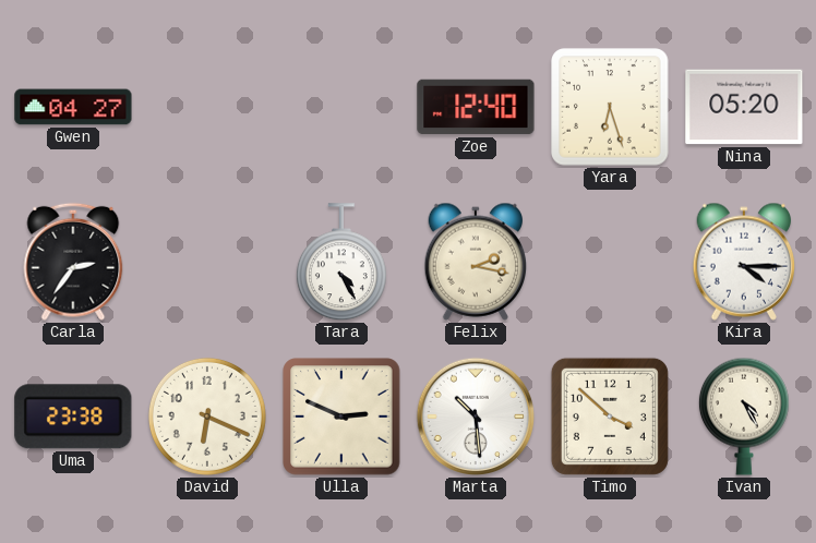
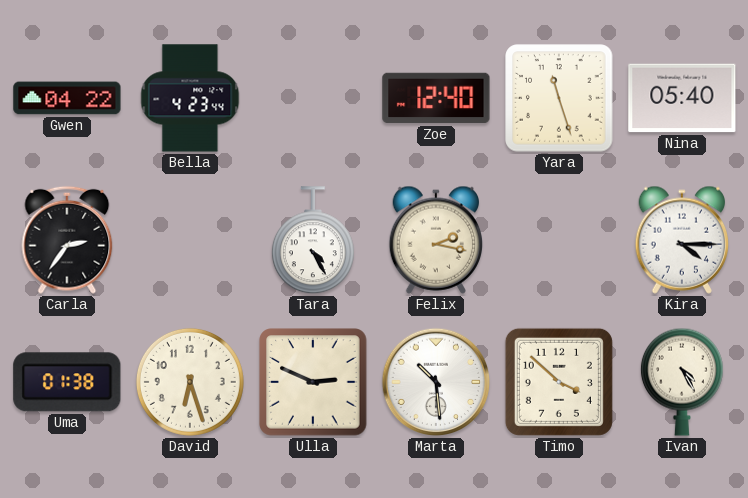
Gwen: 04:27 -> 04:22 (67, 98)
Bella: none -> 4:23 (190, 98)
Yara: 6:27 -> 11:27 (559, 98)
Nina: 05:20 -> 05:40 (682, 98)
Uma: 23:38 -> 01:38 (67, 382)
David: 6:19 -> 6:27 (190, 382)
